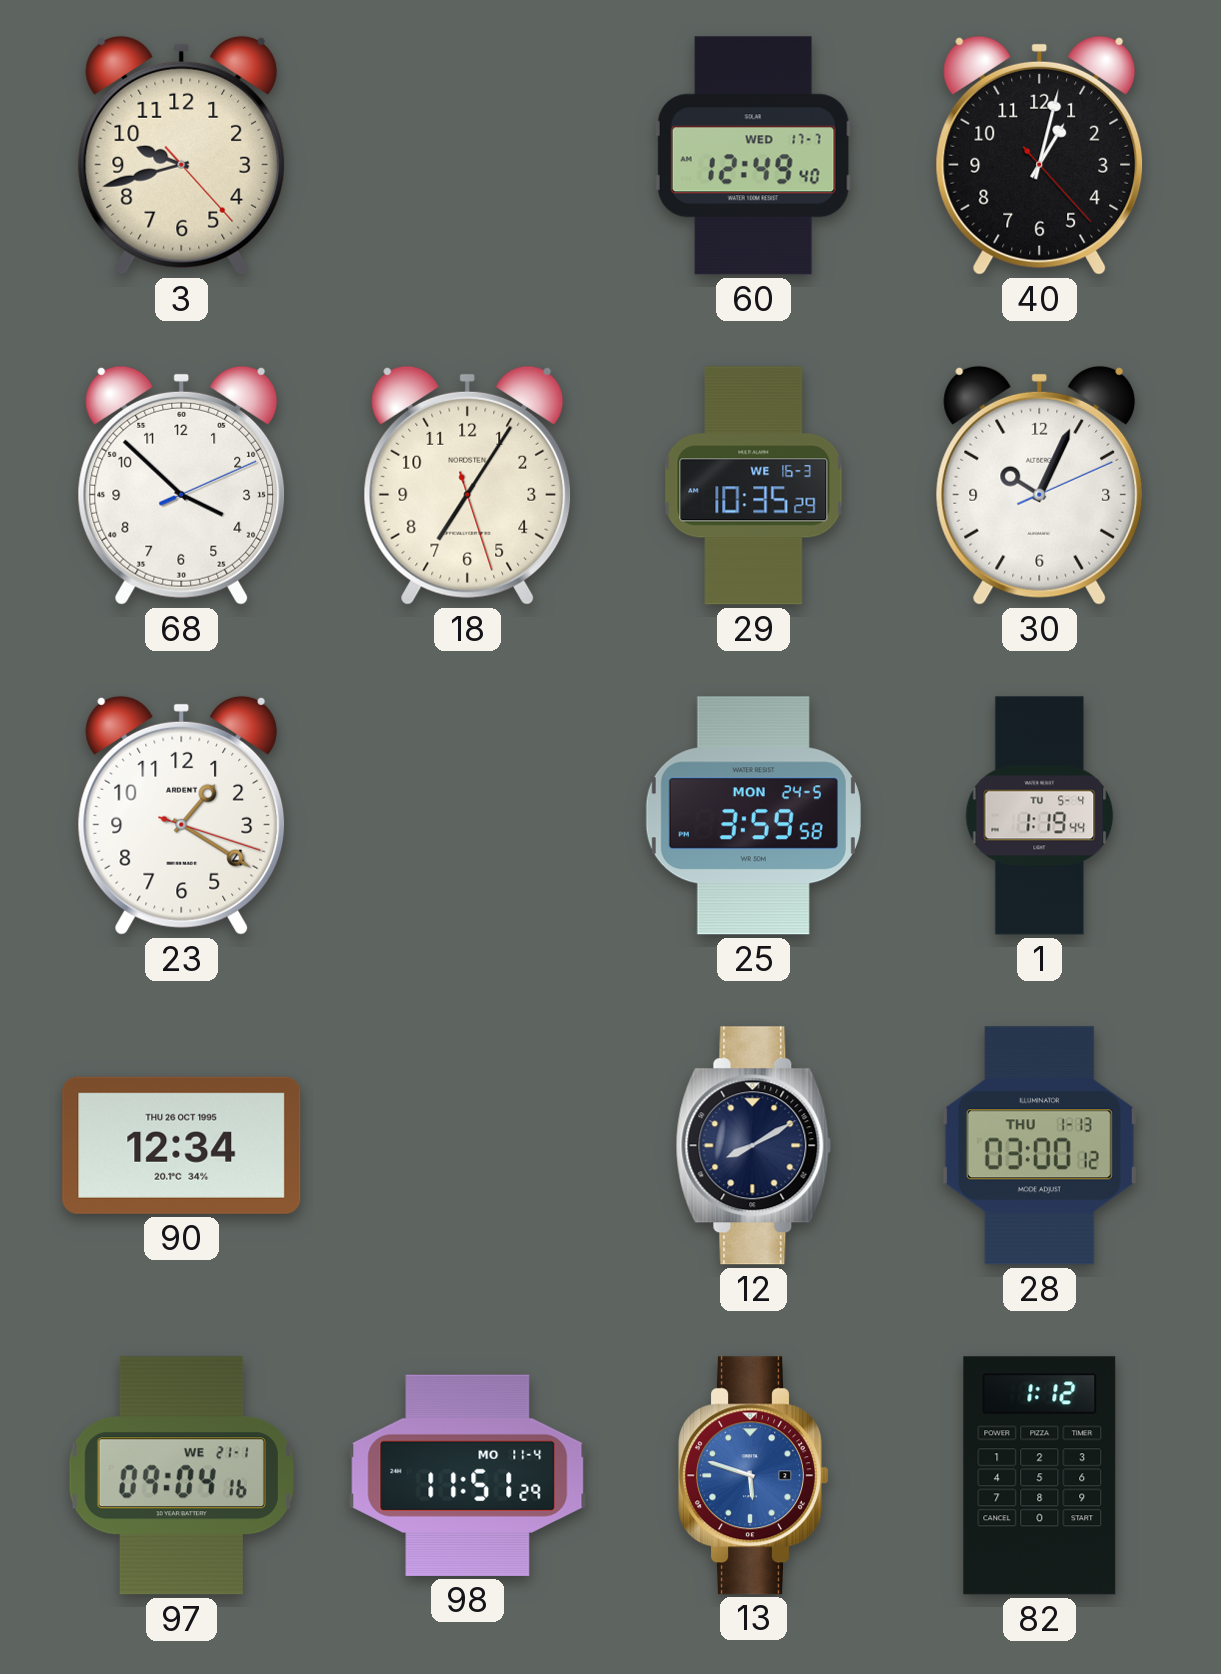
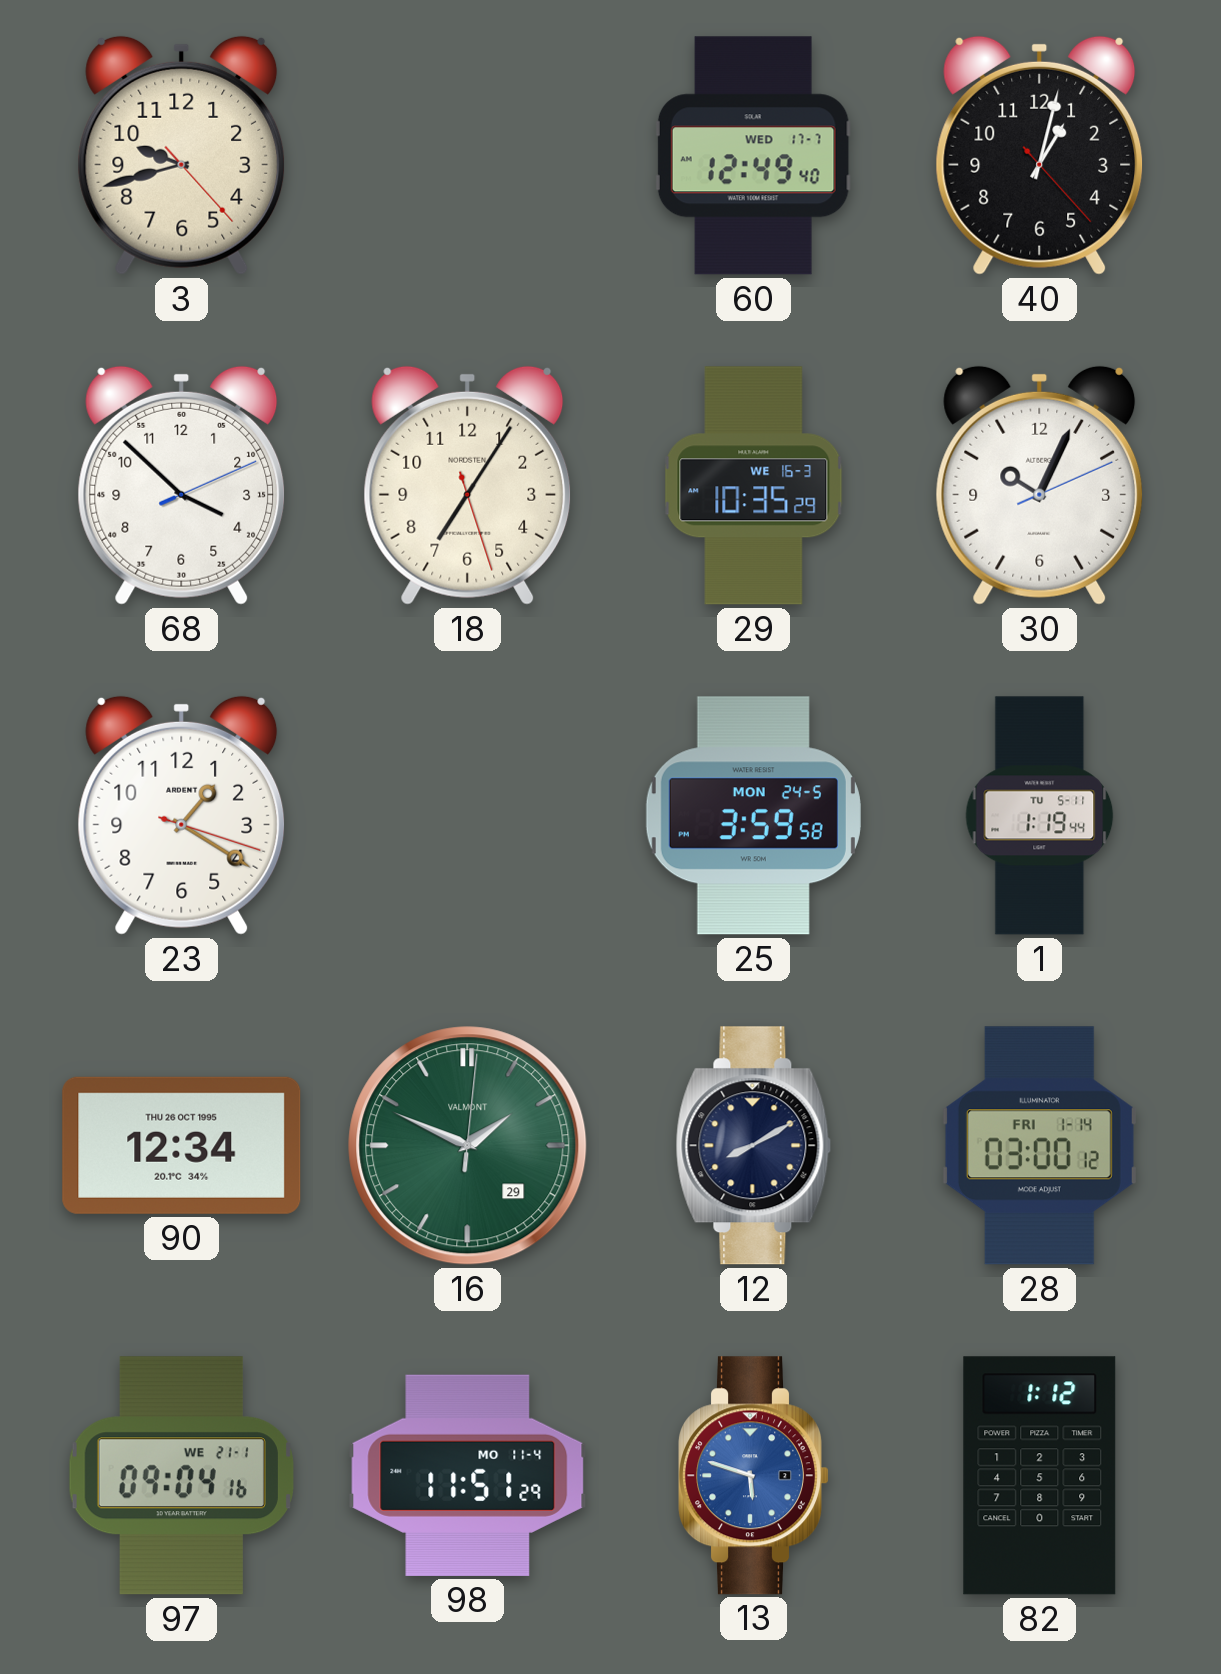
1 date: TU 5-4 -> TU 5-11 (1040, 816)
16: none -> 1:49 (468, 1146)
28 date: THU 1-13 -> FRI 1-14 (1039, 1146)
